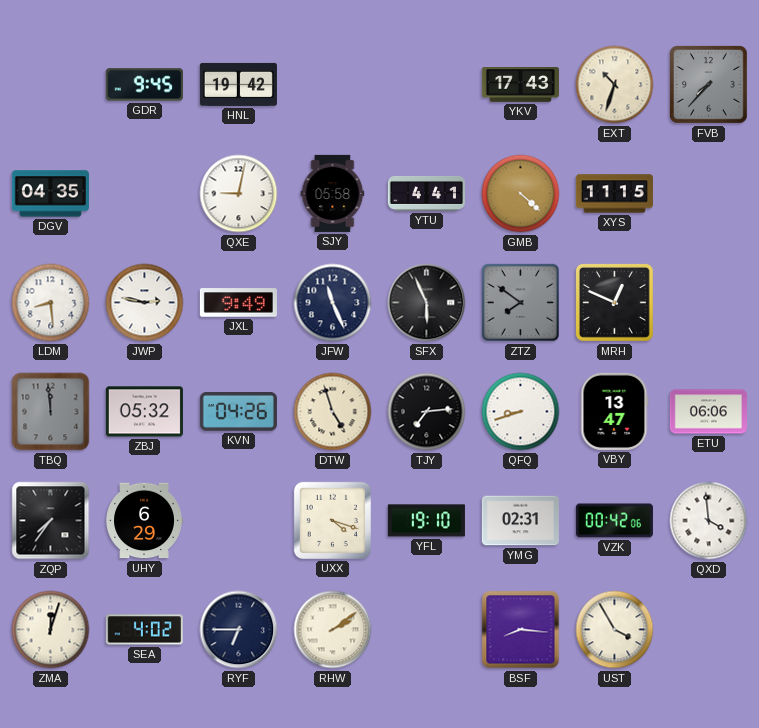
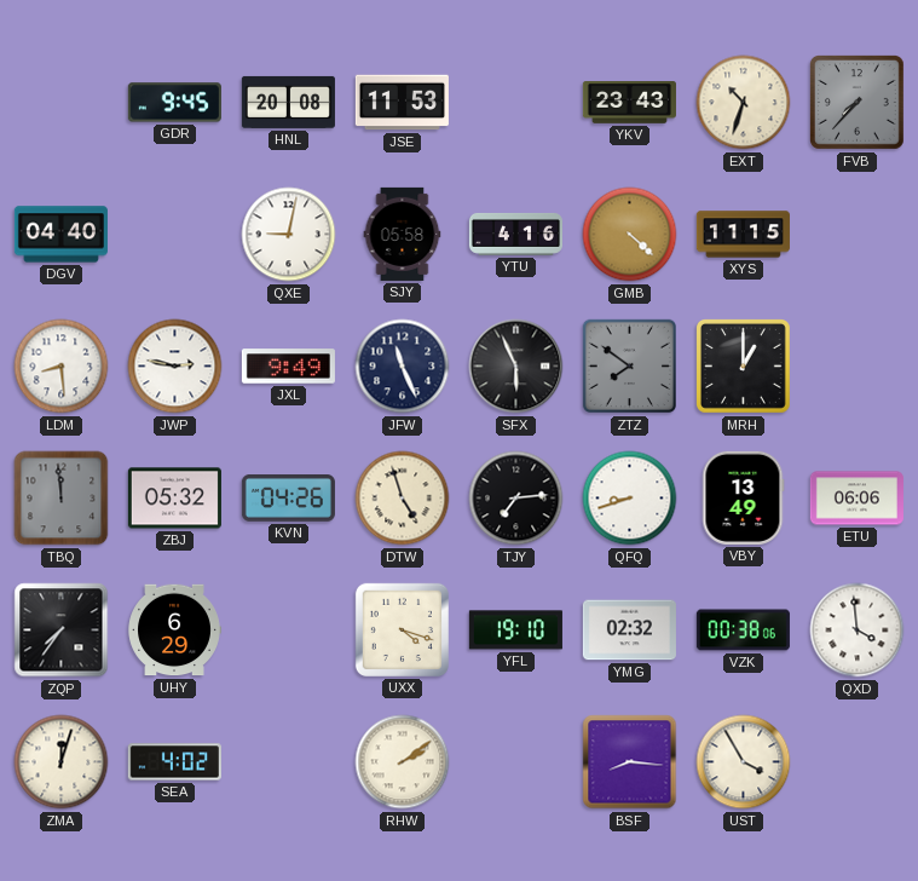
HNL: 19:42 -> 20:08 (288, 102)
JSE: none -> 11:53 (402, 103)
YKV: 17:43 -> 23:43 (629, 103)
DGV: 04:35 -> 04:40 (60, 235)
YTU: 4:41 -> 4:16 (515, 234)
MRH: 12:49 -> 1:00 (744, 367)
VBY: 13:47 -> 13:49 (743, 497)
YMG: 02:31 -> 02:32 (629, 630)
VZK: 00:42 -> 00:38 (743, 630)
RYF: 6:45 -> none (239, 630)
